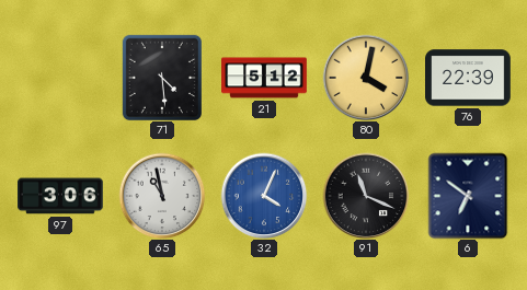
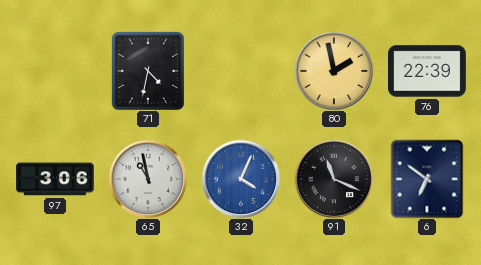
71: 4:29 -> 4:32 (147, 70)
21: 5:12 -> none (264, 78)
80: 4:02 -> 1:58 (334, 71)
